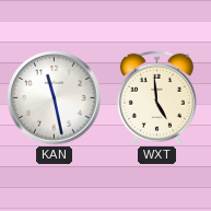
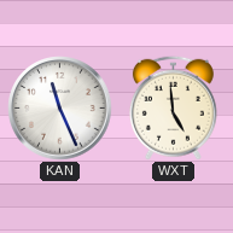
KAN: 11:28 -> 11:26 (60, 109)
